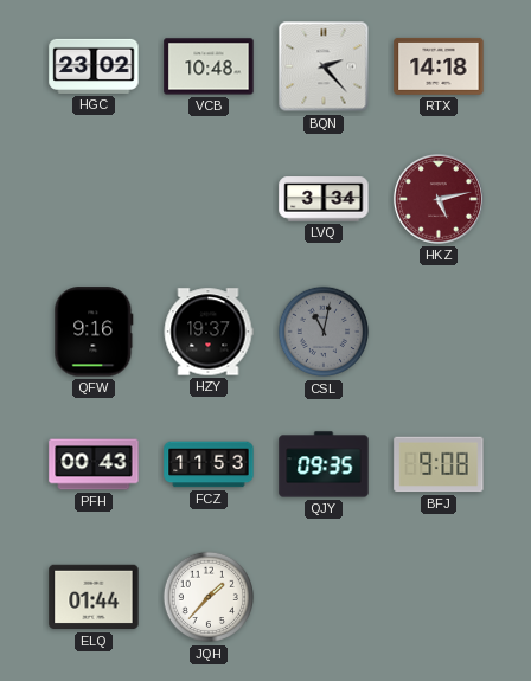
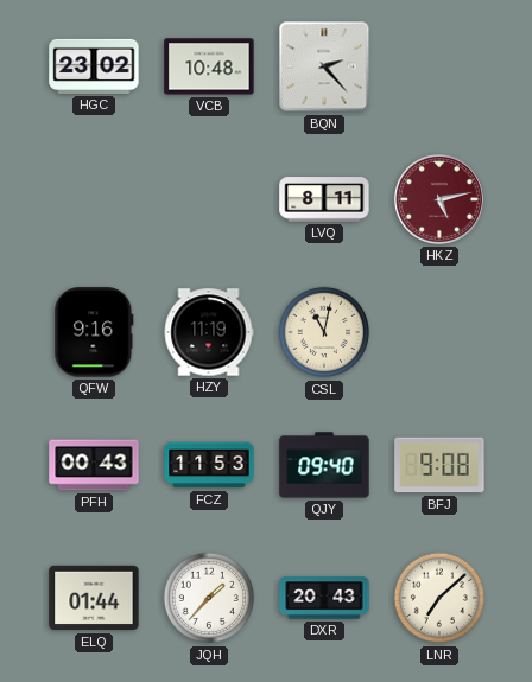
RTX: 14:18 -> none (439, 66)
LVQ: 3:34 -> 8:11 (324, 199)
HZY: 19:37 -> 11:19 (209, 332)
CSL dial: grey -> cream (324, 332)
QJY: 09:35 -> 09:40 (324, 465)
DXR: none -> 20:43 (324, 598)
LNR: none -> 7:08 (439, 598)
